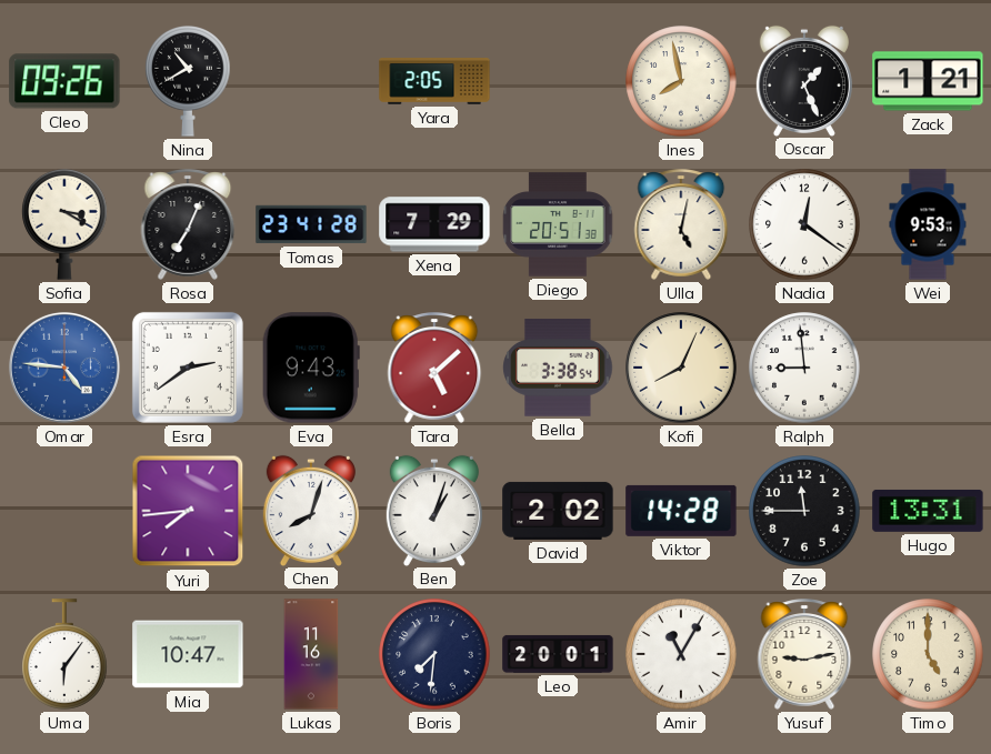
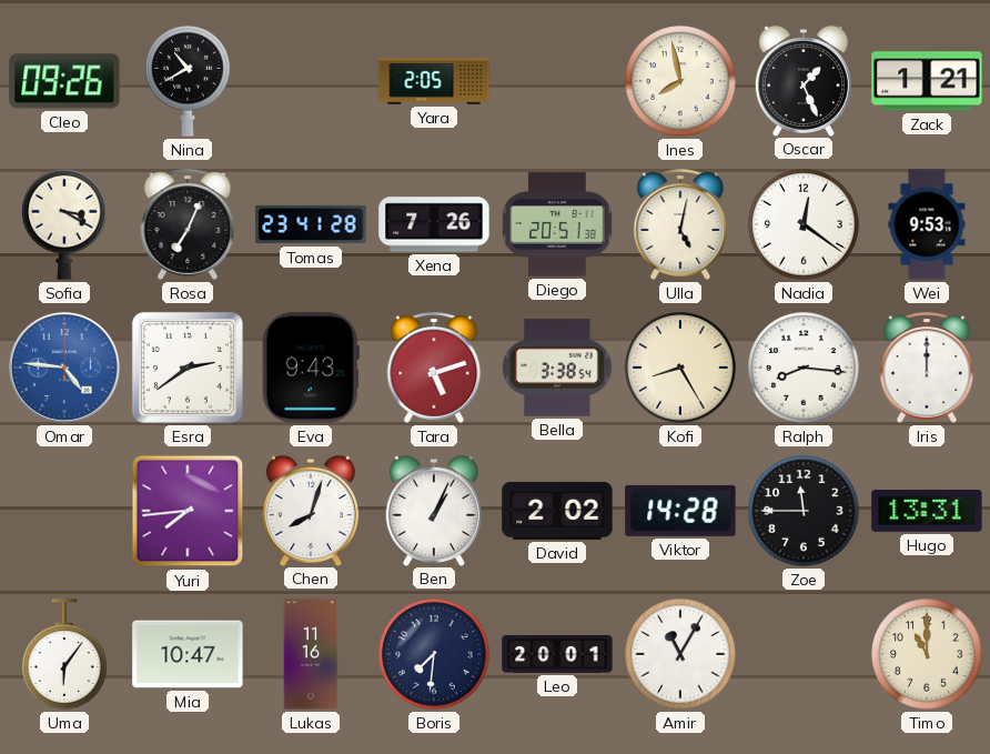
Xena: 7:29 -> 7:26 (434, 224)
Tara: 5:08 -> 5:12 (434, 368)
Kofi: 8:04 -> 8:25 (680, 368)
Ralph: 8:59 -> 8:16 (804, 368)
Iris: none -> 12:00 (927, 368)
Ben: 1:03 -> 1:04 (434, 510)
Yusuf: 9:13 -> none (804, 654)
Timo: 5:00 -> 11:00 (927, 654)
